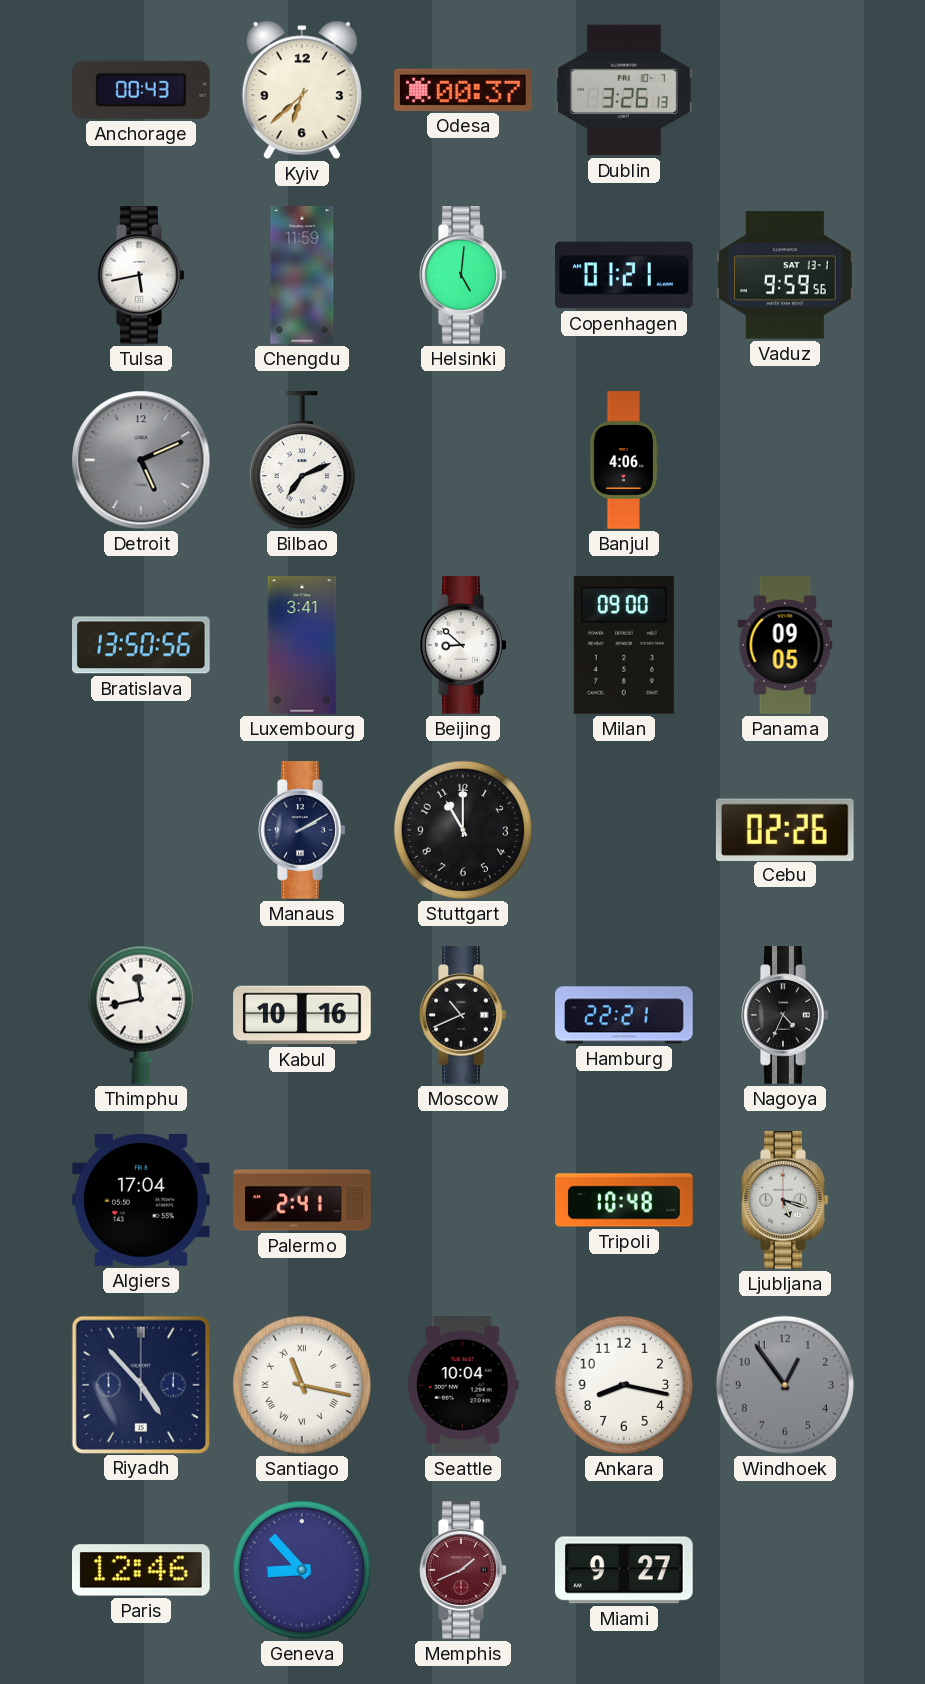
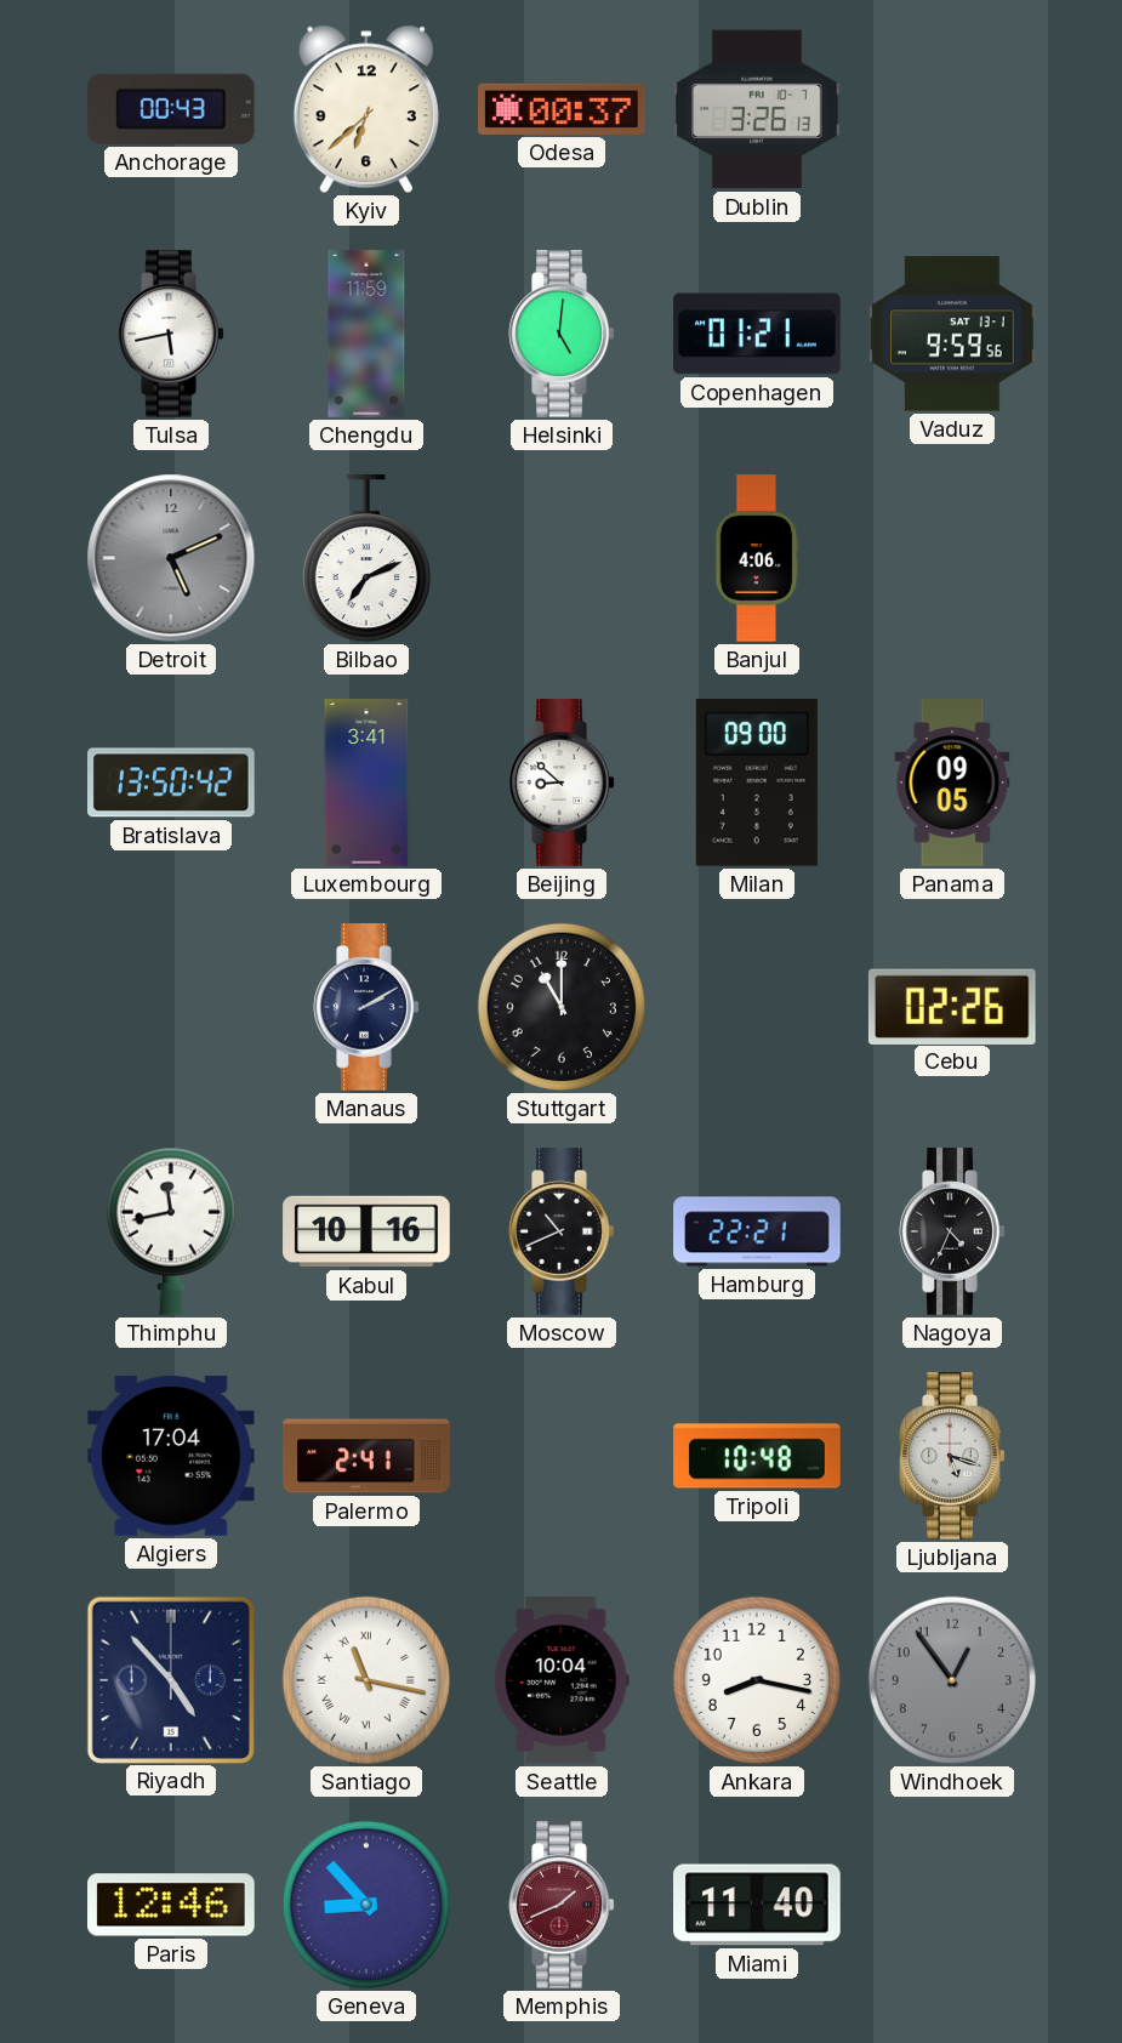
Bratislava: 13:50:56 -> 13:50:42 (172, 783)
Miami: 9:27 -> 11:40 (758, 1905)
